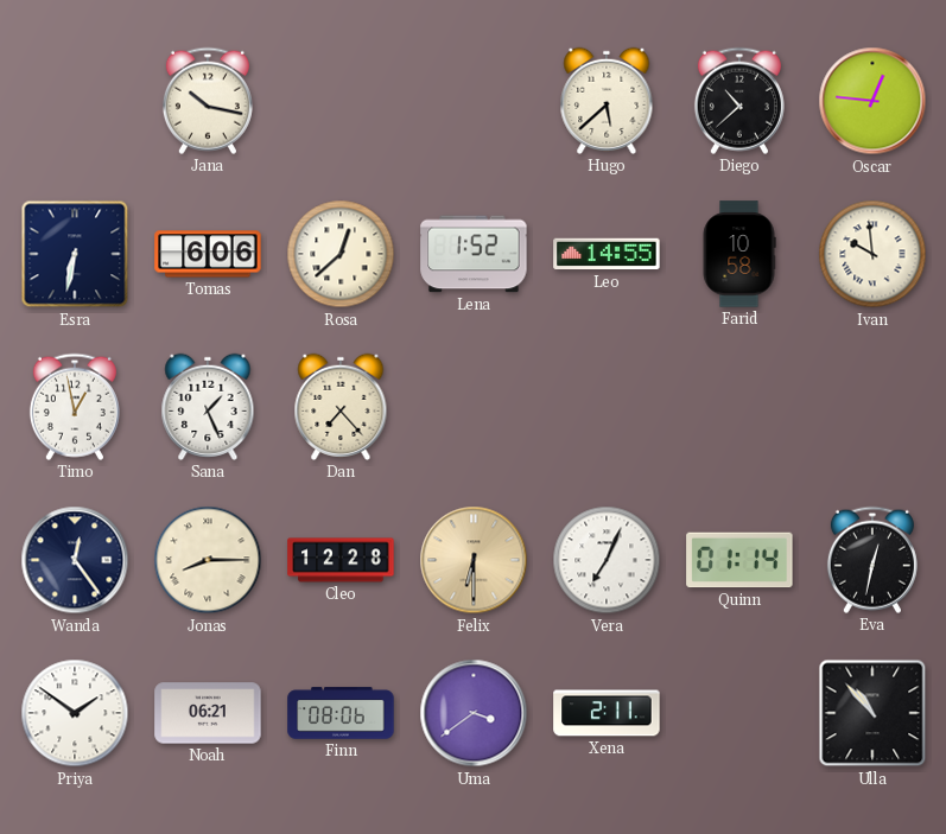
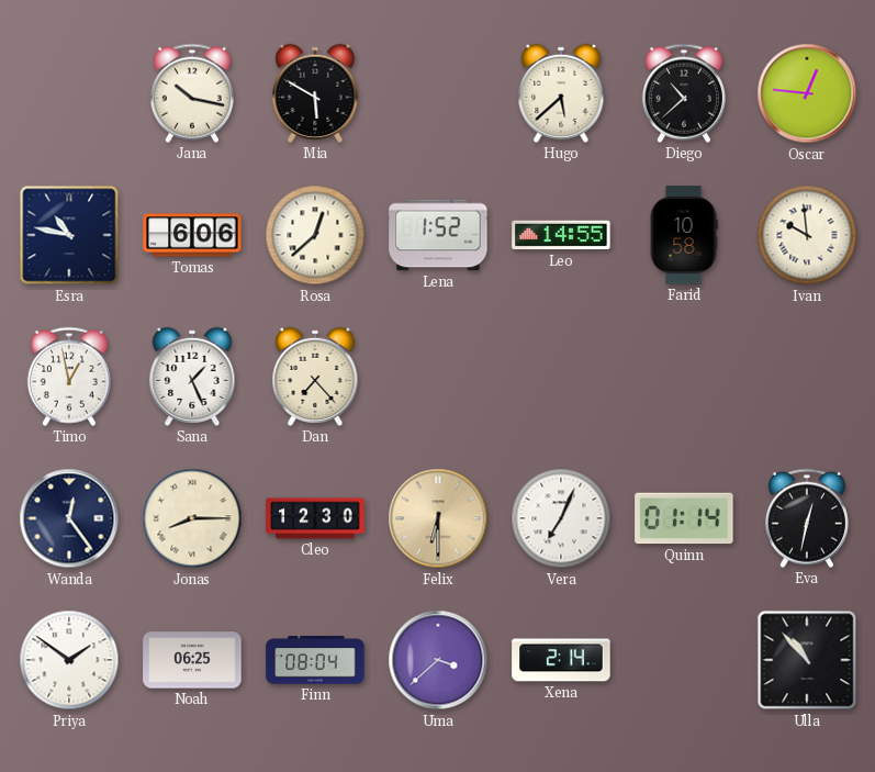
Mia: none -> 5:50 (315, 93)
Esra: 6:32 -> 10:47 (69, 235)
Cleo: 12:28 -> 12:30 (315, 518)
Noah: 06:21 -> 06:25 (192, 660)
Finn: 08:06 -> 08:04 (315, 660)
Uma: 3:39 -> 3:38 (438, 660)
Xena: 2:11 -> 2:14 (561, 660)
